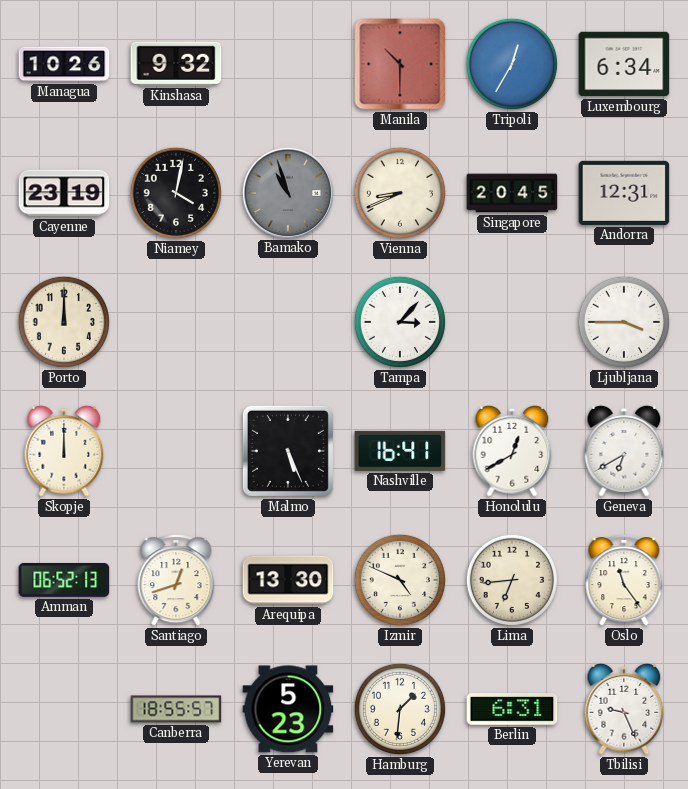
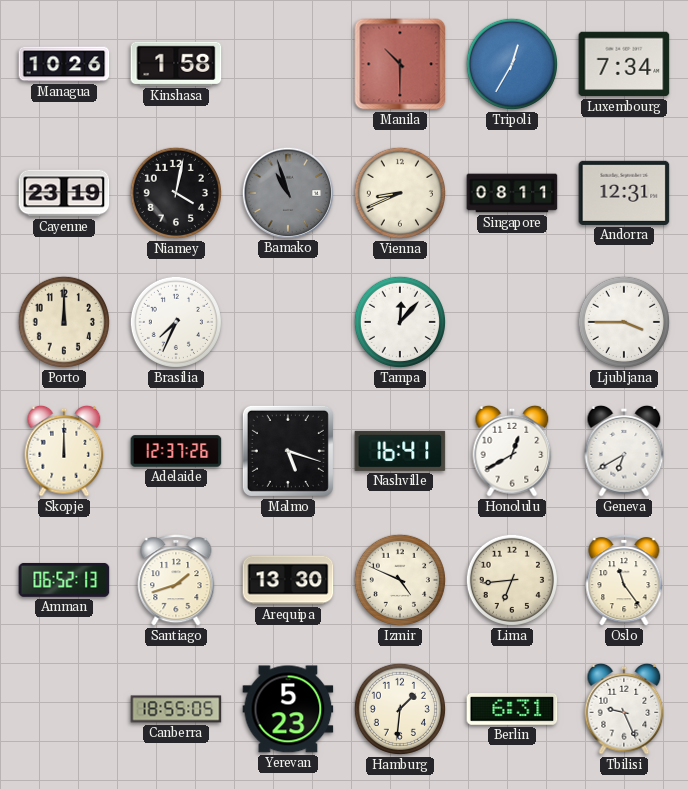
Kinshasa: 9:32 -> 1:58 (176, 64)
Luxembourg: 6:34 -> 7:34 (624, 64)
Singapore: 20:45 -> 08:11 (512, 193)
Brasilia: none -> 7:34 (176, 322)
Tampa: 3:07 -> 12:07 (400, 322)
Adelaide: none -> 12:37 (176, 451)
Malmo: 5:26 -> 5:18 (288, 451)
Santiago: 12:42 -> 1:42 (176, 580)
Canberra: 18:55:57 -> 18:55:05 (176, 709)
